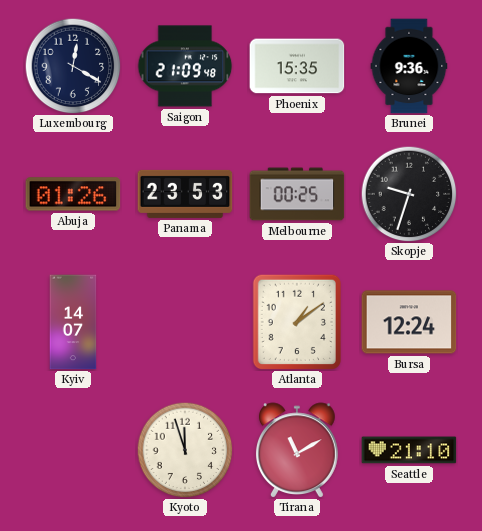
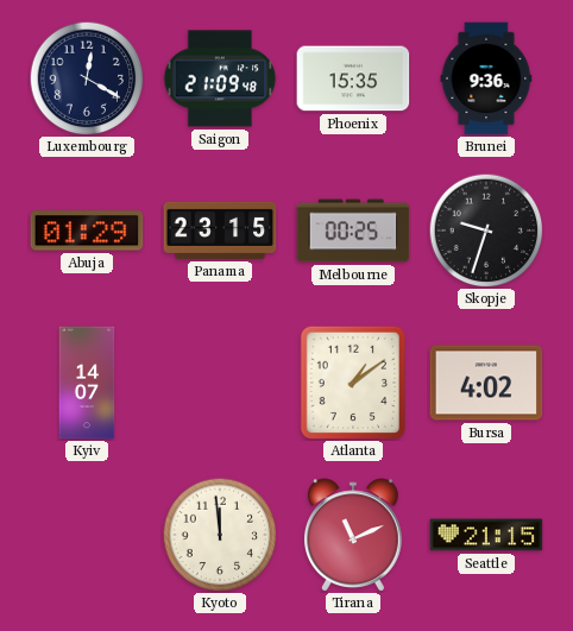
Abuja: 01:26 -> 01:29 (87, 231)
Panama: 23:53 -> 23:15 (220, 231)
Bursa: 12:24 -> 4:02 (486, 383)
Kyoto: 11:57 -> 11:59 (220, 535)
Tirana: 11:10 -> 11:11 (353, 535)
Seattle: 21:10 -> 21:15 (486, 535)
